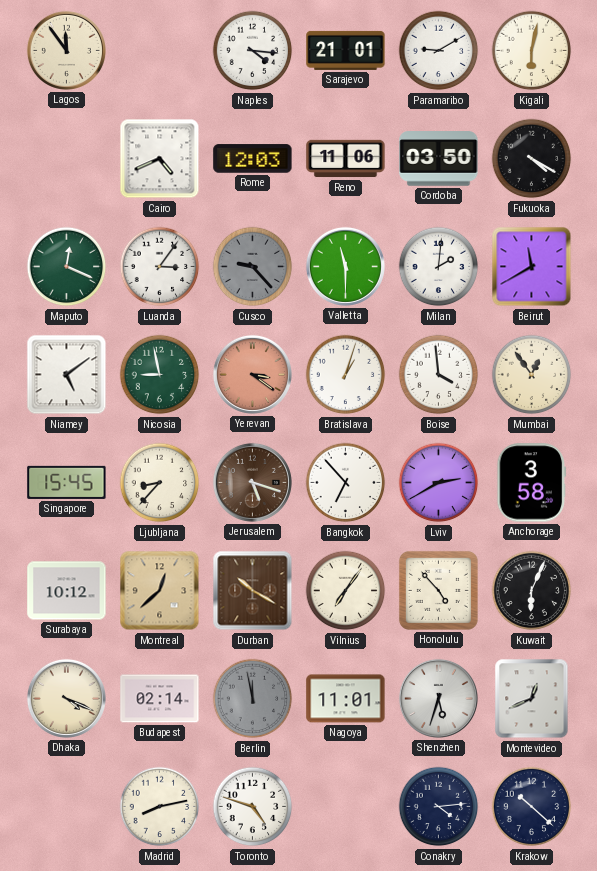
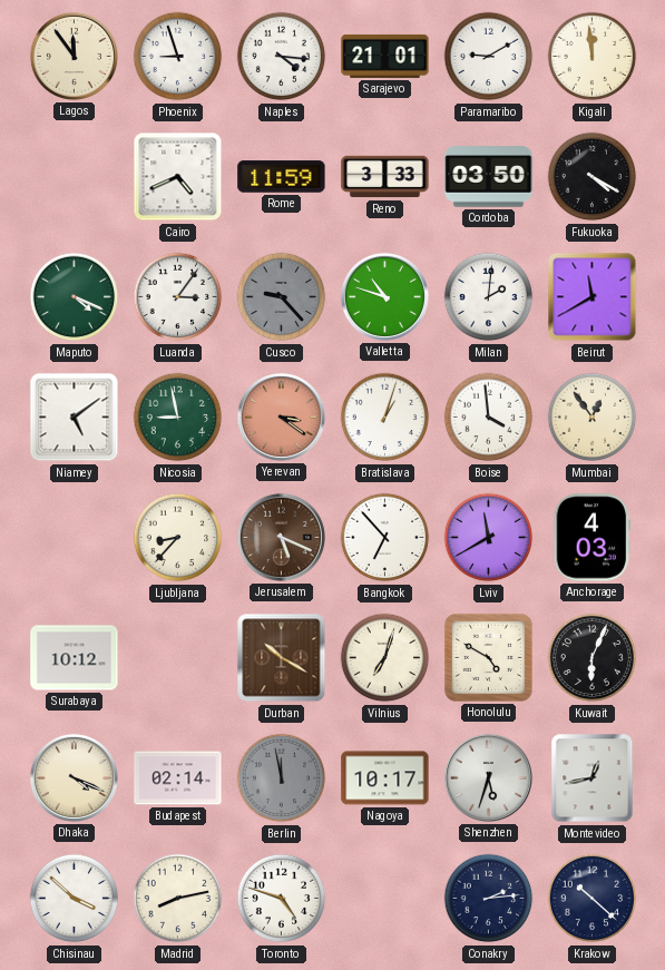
Phoenix: none -> 8:57 (178, 57)
Kigali: 6:02 -> 11:59 (593, 57)
Rome: 12:03 -> 11:59 (282, 177)
Reno: 11:06 -> 3:33 (385, 177)
Maputo: 12:19 -> 4:19 (75, 297)
Valletta: 11:30 -> 10:48 (384, 296)
Singapore: 15:45 -> none (67, 482)
Jerusalem: 5:18 -> 5:19 (281, 537)
Lviv: 2:40 -> 11:40 (489, 538)
Anchorage: 3:58 -> 4:03 (593, 538)
Montreal: 12:38 -> none (160, 591)
Vilnius: 7:06 -> 7:03 (385, 658)
Honolulu: 4:53 -> 4:50 (488, 657)
Nagoya: 11:01 -> 10:17 (385, 778)
Montevideo: 12:41 -> 12:43 (593, 778)
Chisinau: none -> 3:52 (75, 899)
Conakry: 4:14 -> 2:14 (489, 899)
